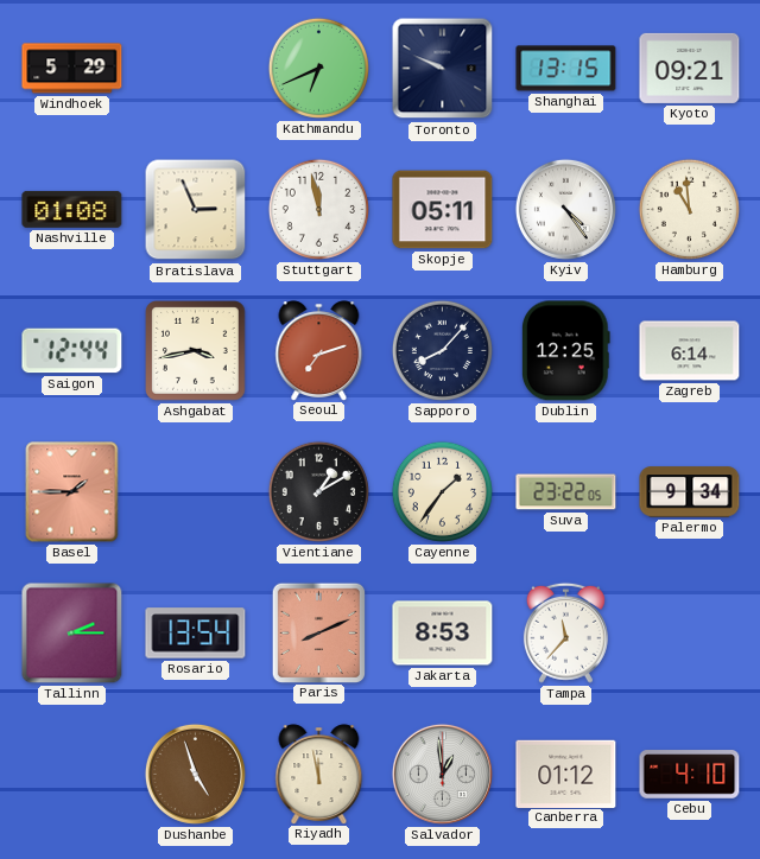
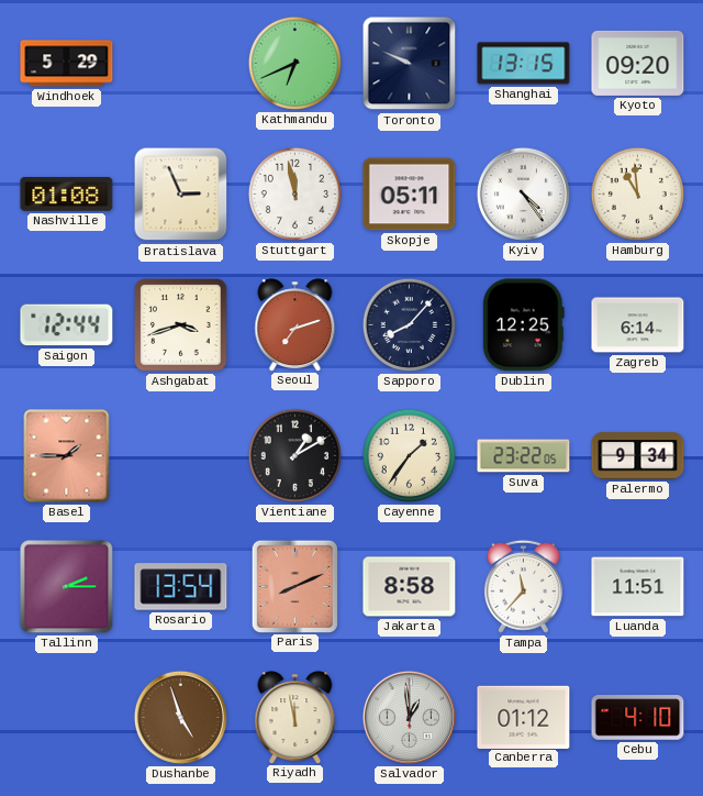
Kyoto: 09:21 -> 09:20 (638, 63)
Ashgabat: 3:43 -> 3:42 (181, 325)
Jakarta: 8:53 -> 8:58 (410, 587)
Luanda: none -> 11:51 (638, 587)
